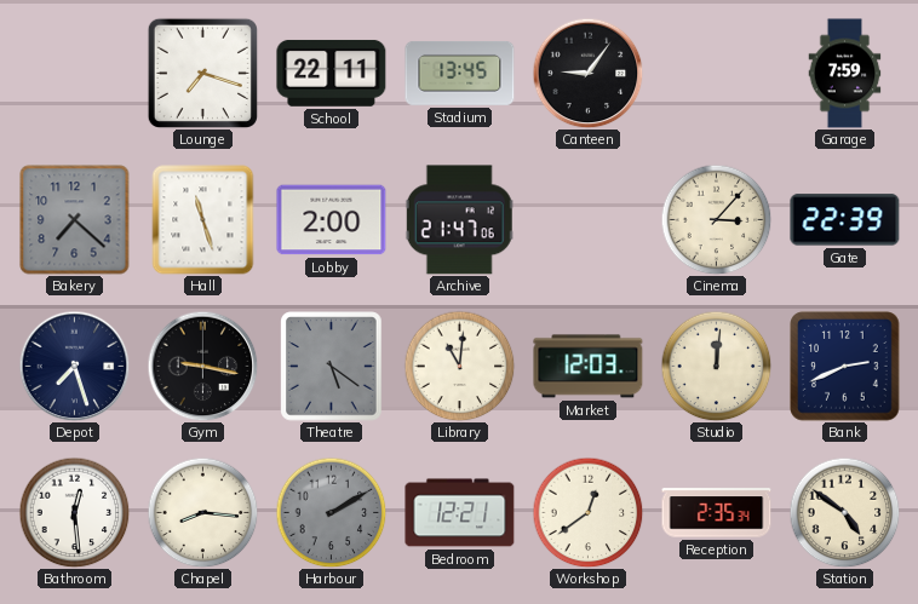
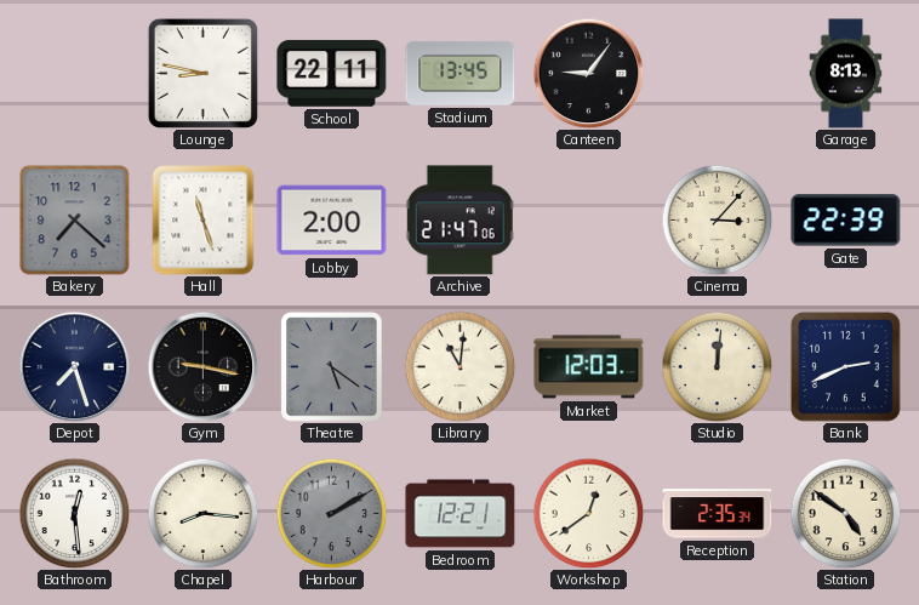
Lounge: 7:18 -> 8:47 (202, 73)
Garage: 7:59 -> 8:13 (846, 74)
